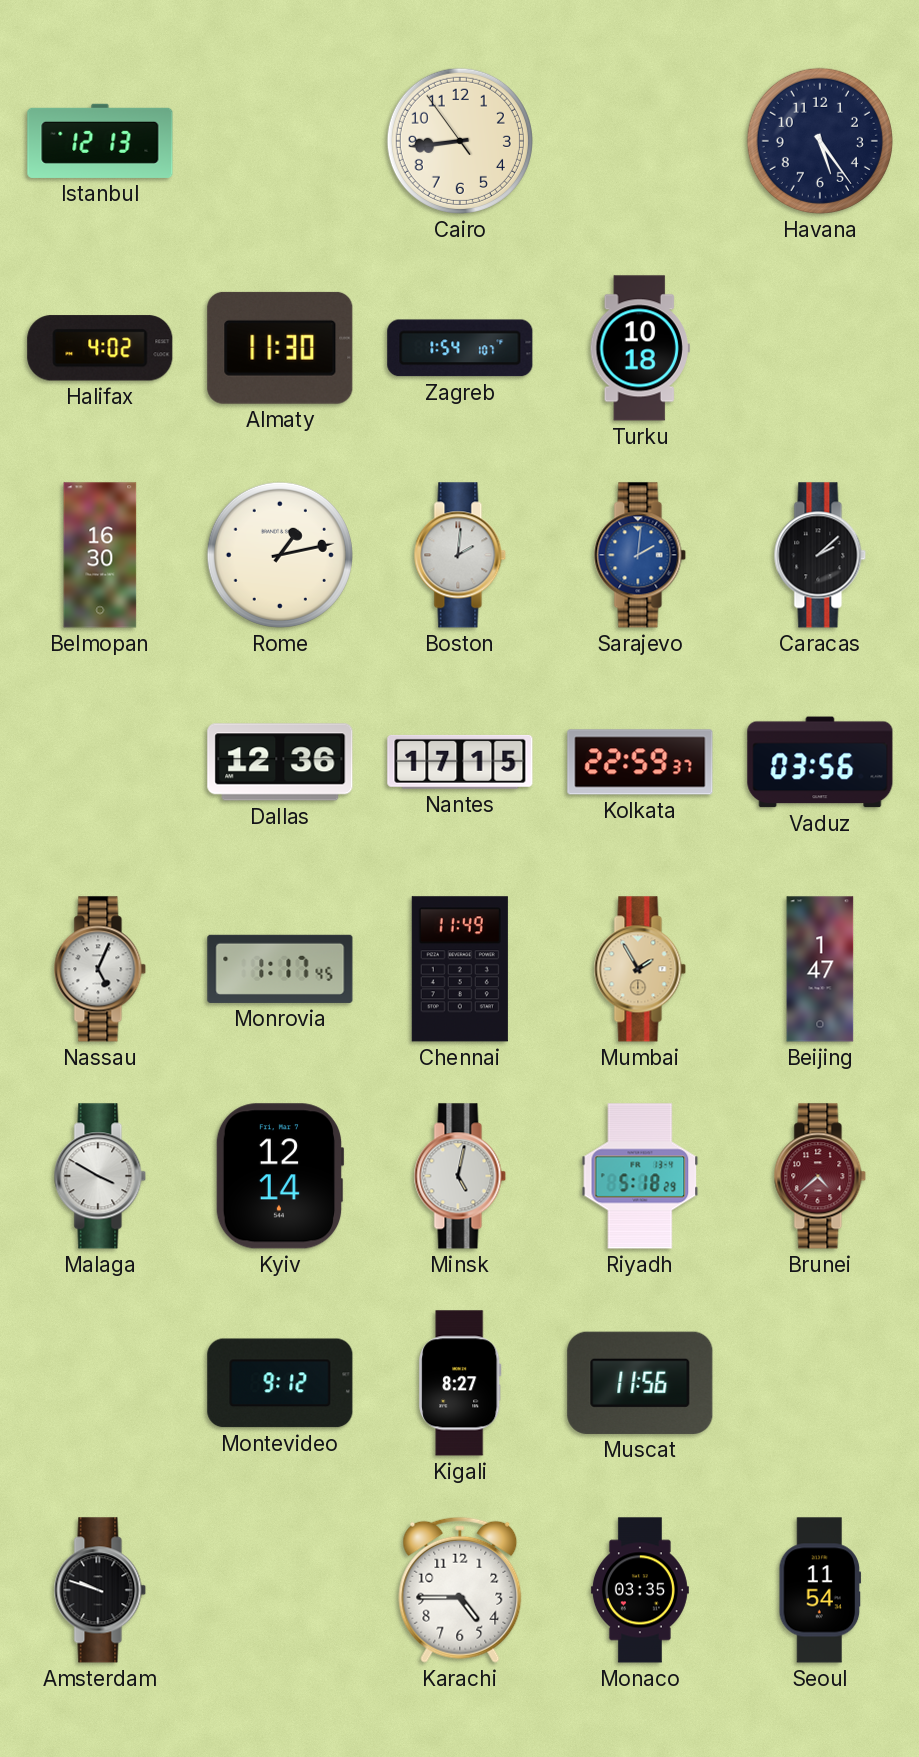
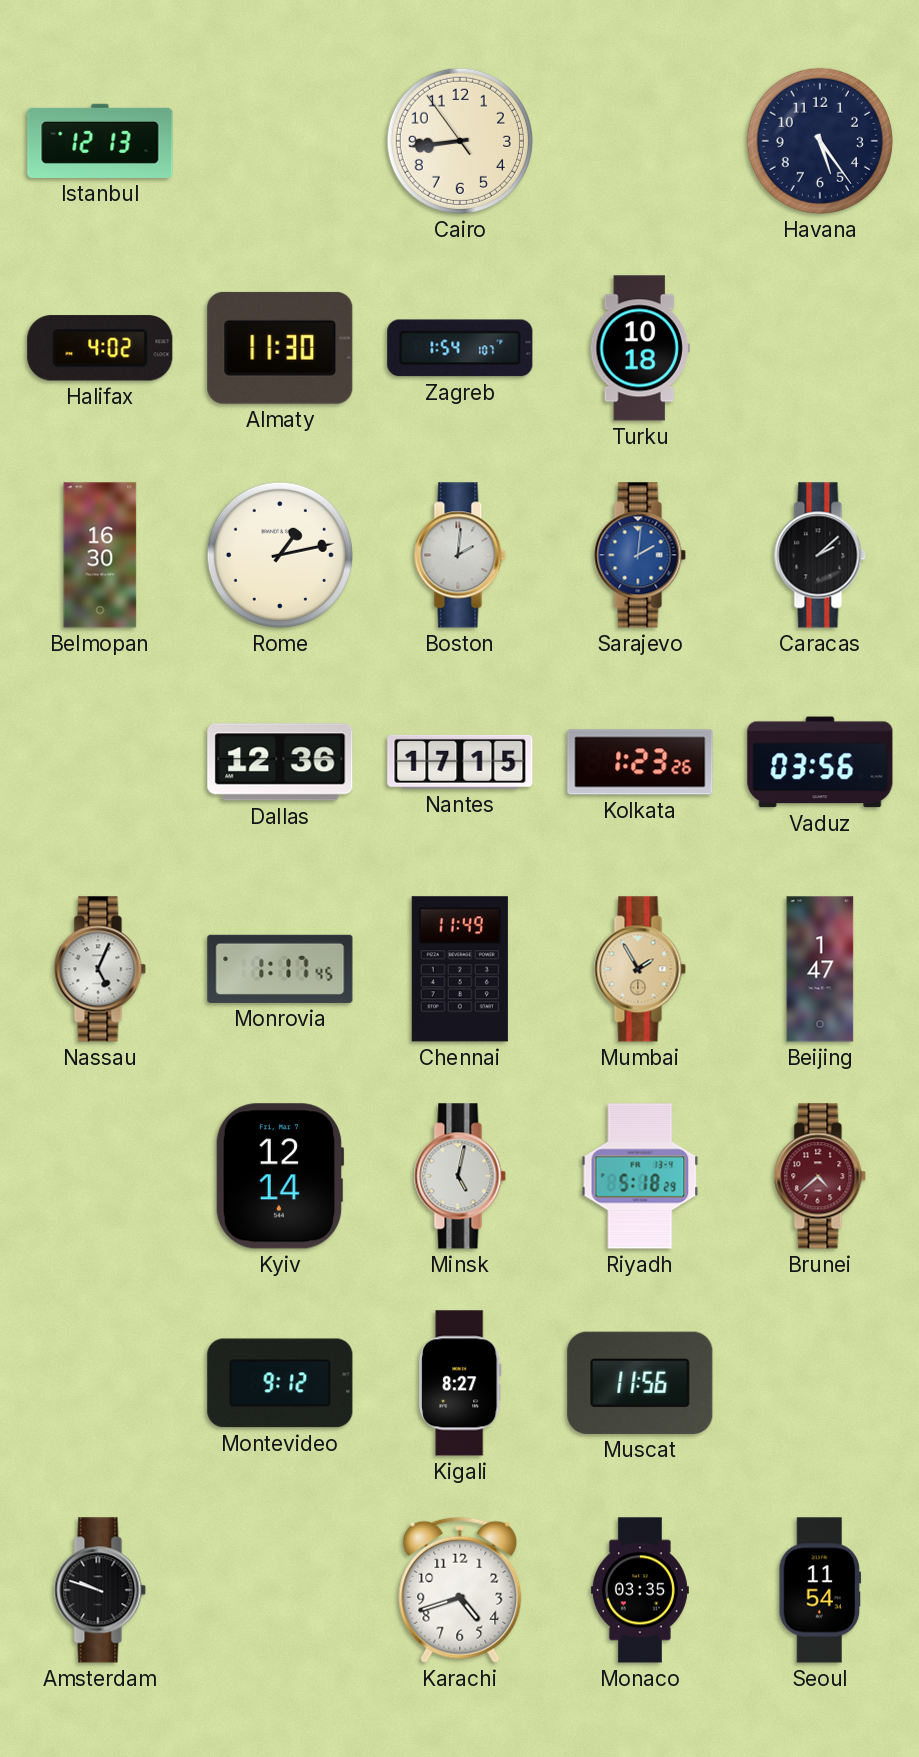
Kolkata: 22:59 -> 1:23 (640, 762)
Malaga: 3:50 -> none (100, 1176)
Karachi: 4:45 -> 4:42 (460, 1590)
